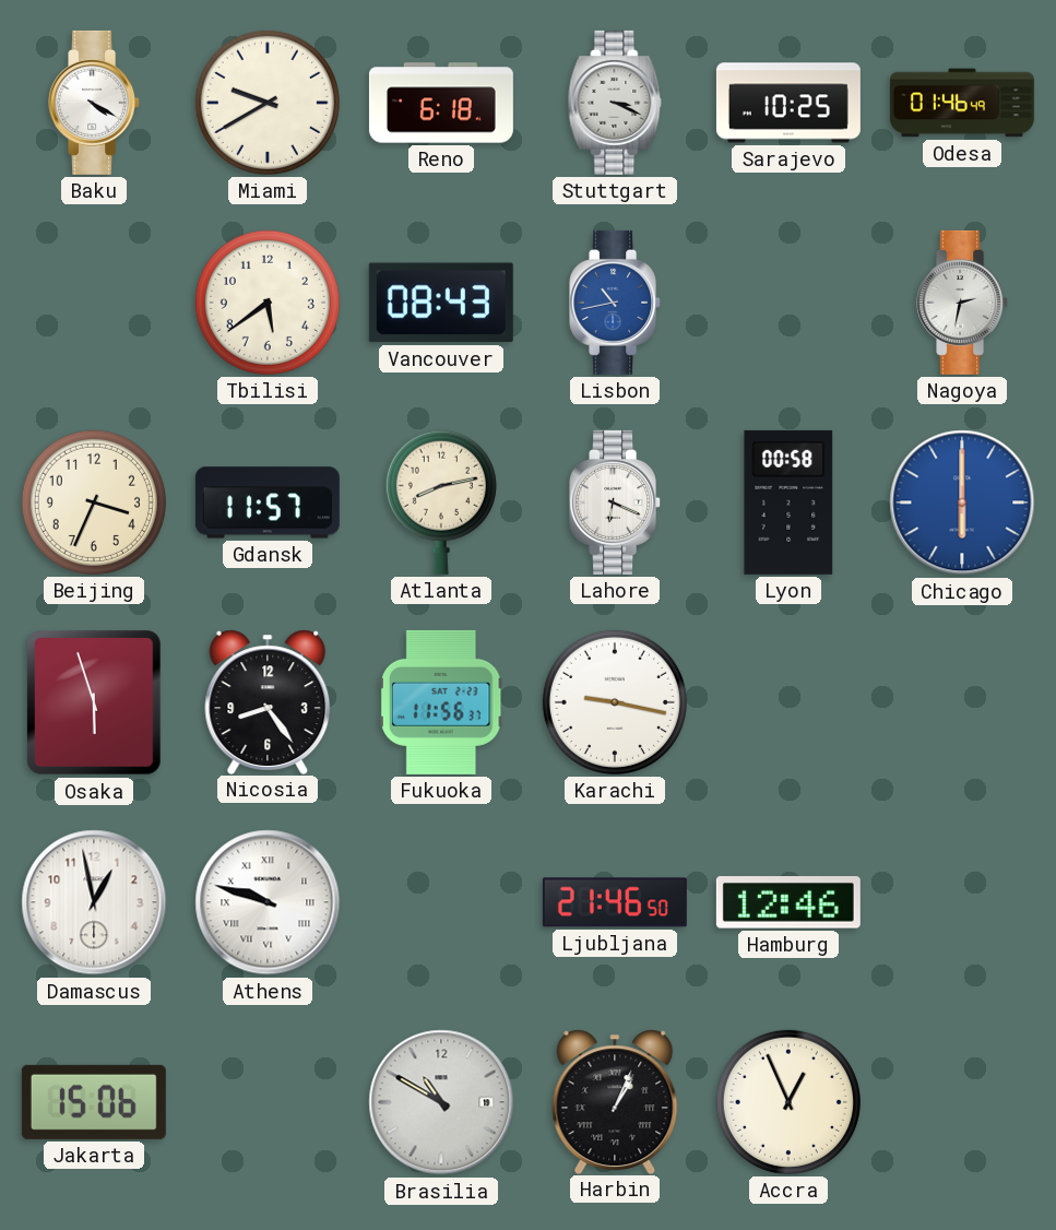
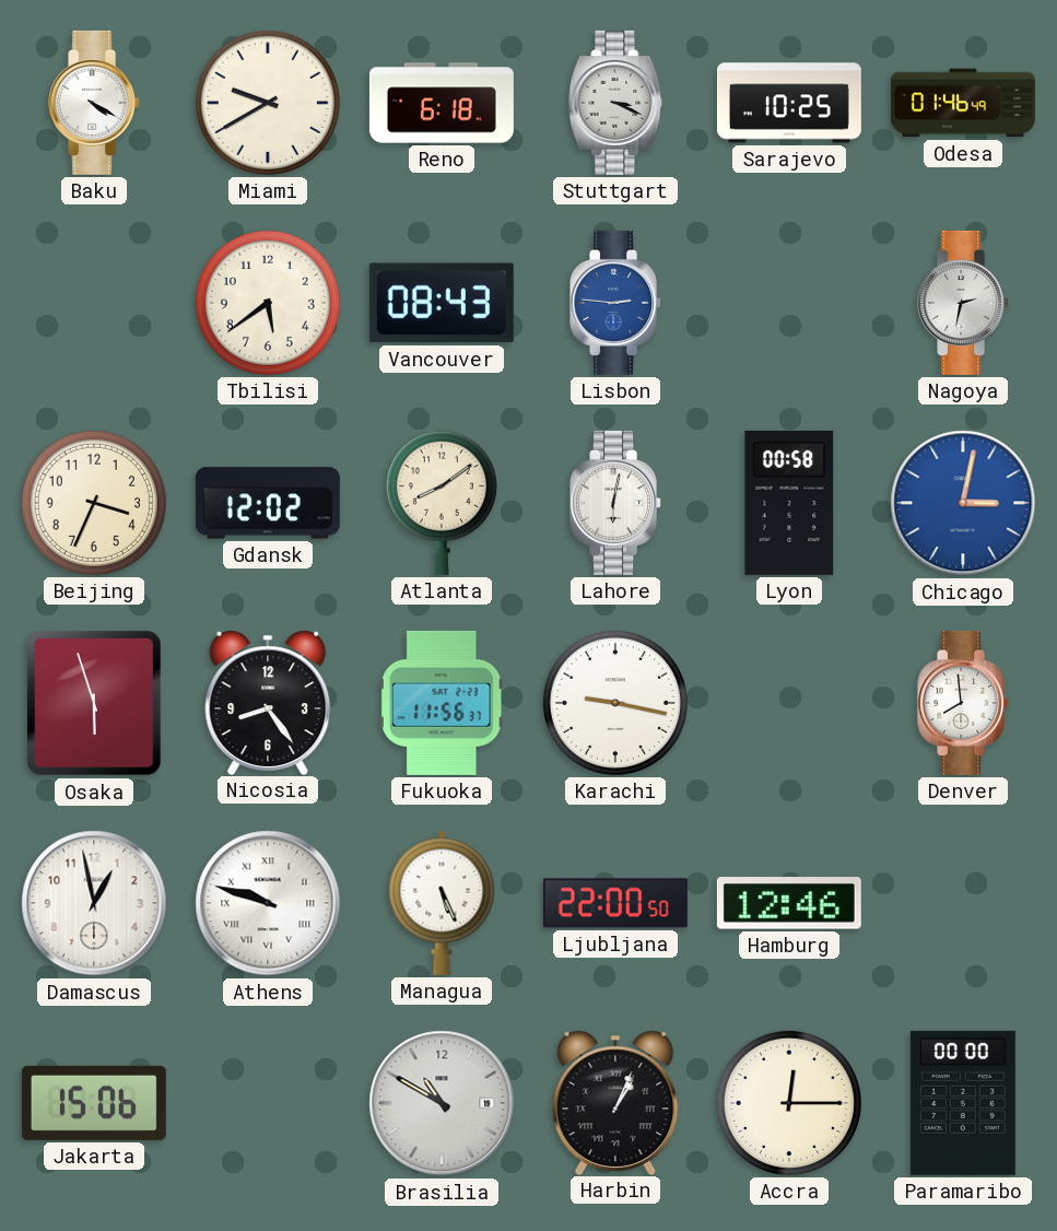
Lisbon: 10:43 -> 2:46 (616, 303)
Gdansk: 11:57 -> 12:02 (268, 503)
Atlanta: 8:13 -> 8:09 (442, 503)
Lahore: 6:19 -> 6:02 (616, 503)
Chicago: 6:00 -> 3:02 (963, 503)
Denver: none -> 7:59 (964, 703)
Managua: none -> 5:26 (442, 903)
Ljubljana: 21:46 -> 22:00 (615, 903)
Accra: 12:56 -> 12:15 (789, 1103)
Paramaribo: none -> 00:00 (963, 1103)
